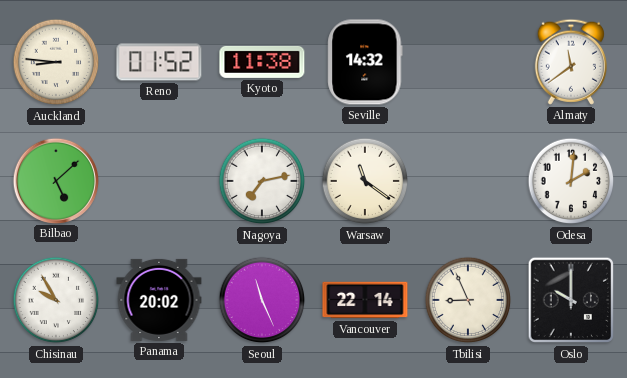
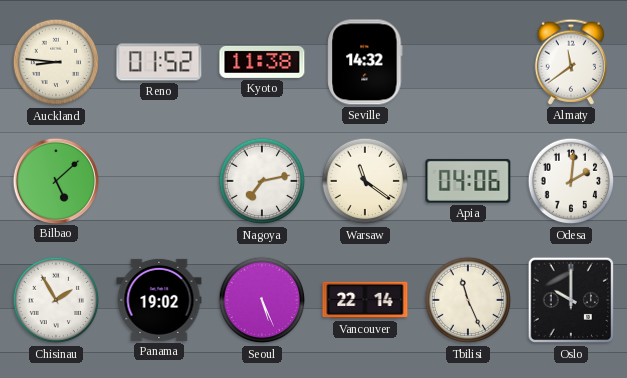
Apia: none -> 04:06 (468, 181)
Chisinau: 9:55 -> 1:55 (56, 300)
Panama: 20:02 -> 19:02 (159, 300)
Seoul: 11:26 -> 5:26 (262, 300)
Tbilisi: 8:56 -> 11:26 (468, 300)
